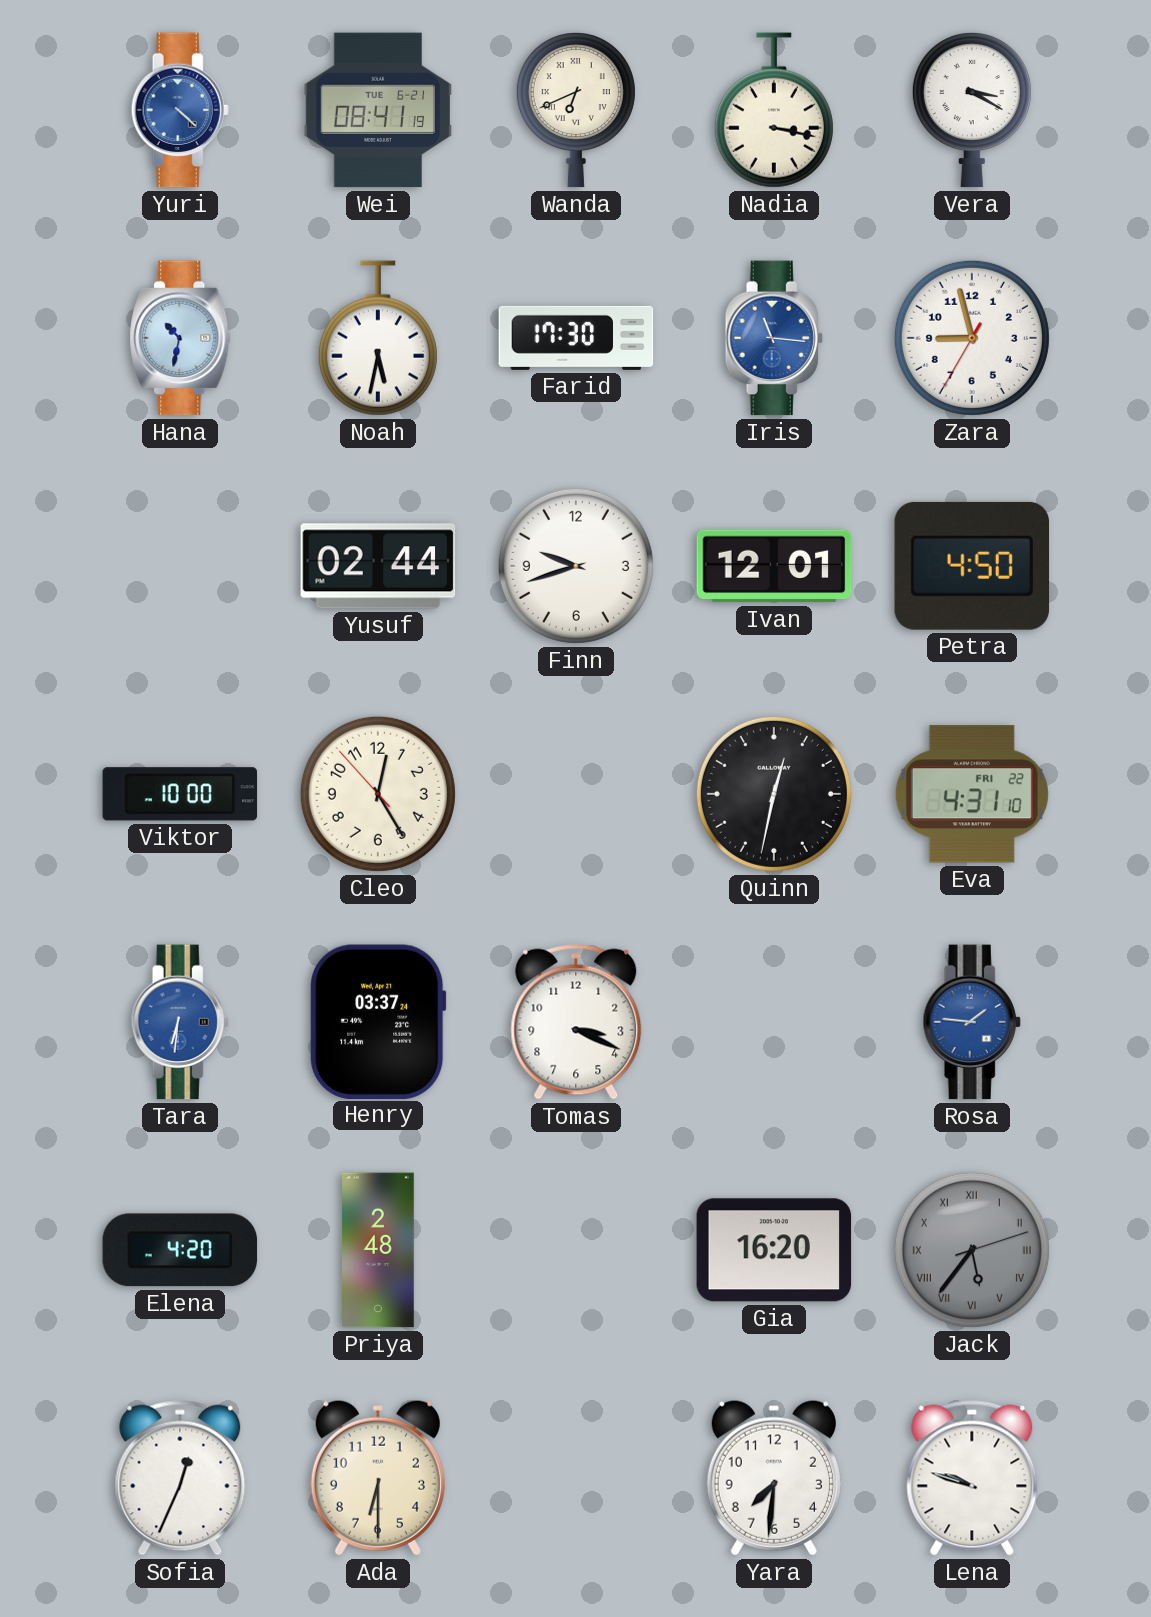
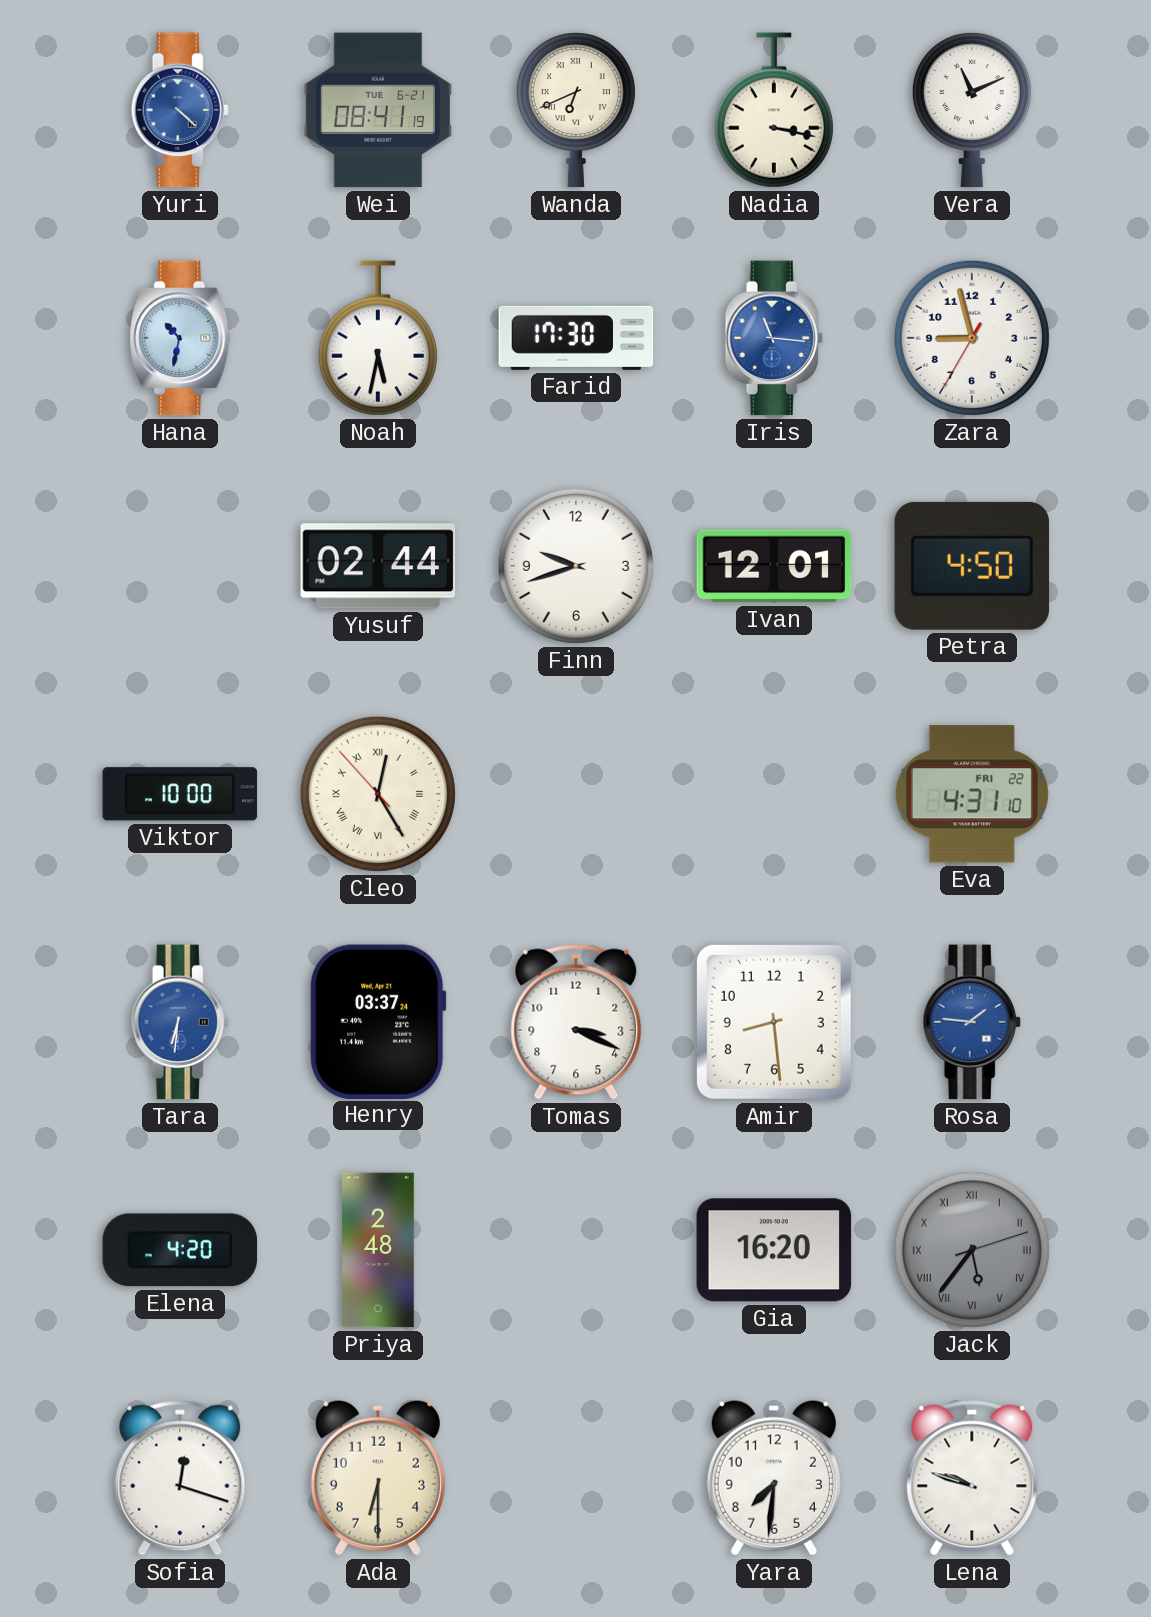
Vera: 3:20 -> 11:11 (972, 111)
Cleo numerals: Arabic -> Roman (378, 794)
Quinn: 12:32 -> none (774, 794)
Amir: none -> 8:29 (774, 1022)
Sofia: 12:34 -> 12:18 (180, 1478)
